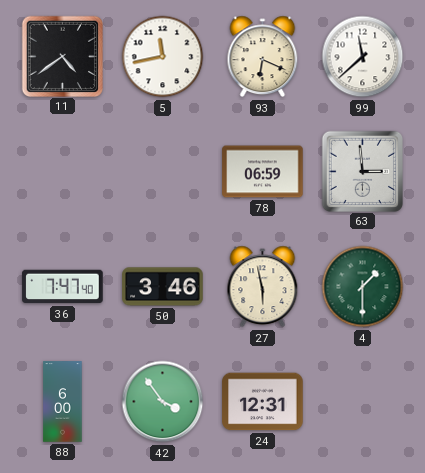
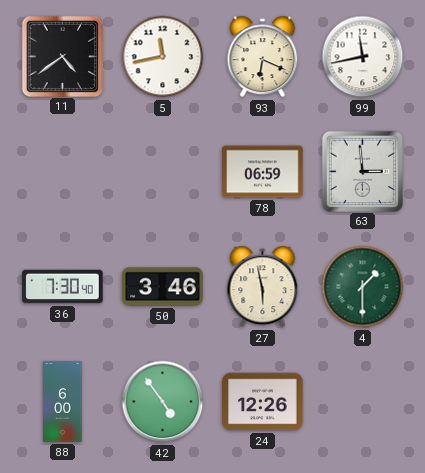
99: 11:38 -> 11:43 (363, 57)
36: 7:47 -> 7:30 (63, 287)
42: 3:54 -> 4:54 (163, 402)
24: 12:31 -> 12:26 (263, 402)
